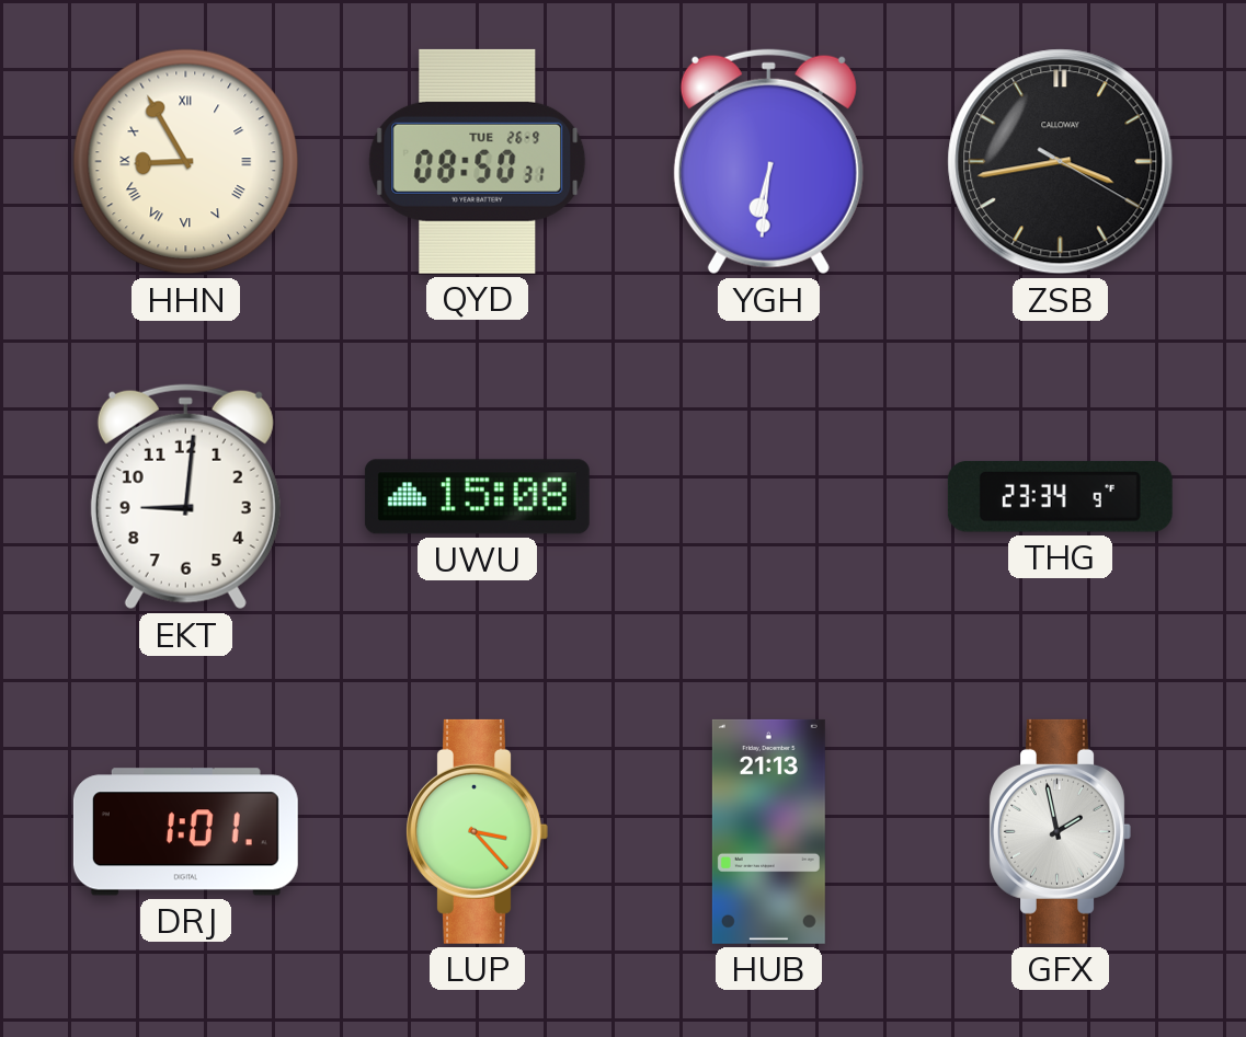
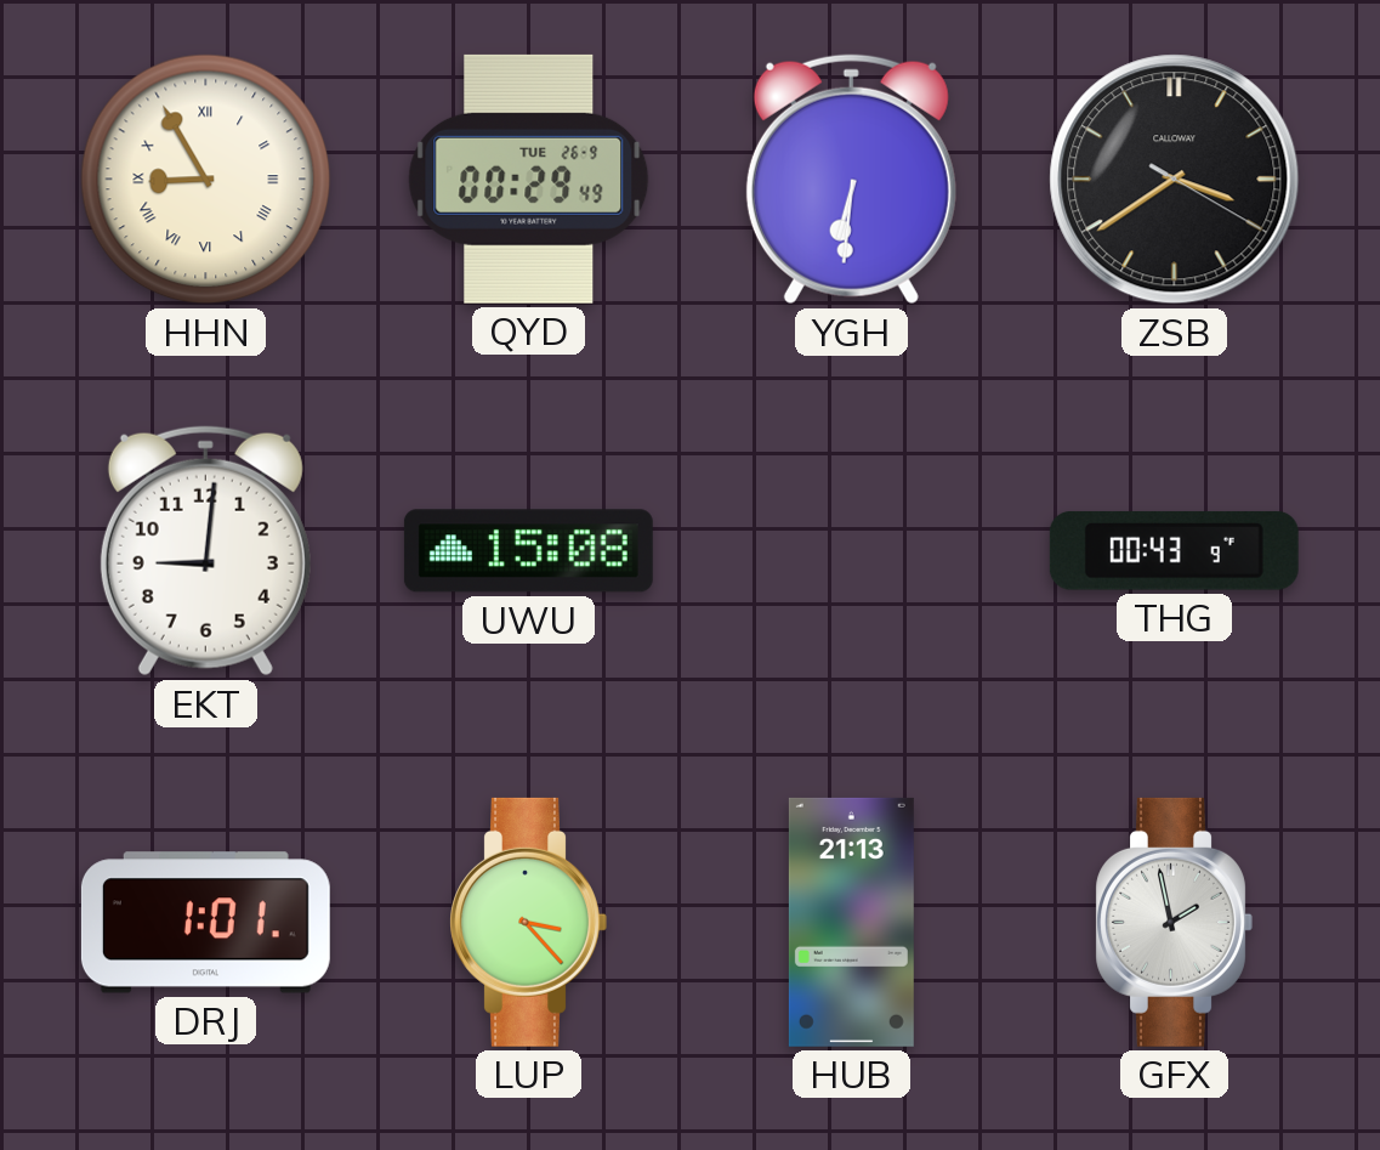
QYD: 08:50 -> 00:29 (529, 179)
ZSB: 3:43 -> 3:39 (1175, 180)
THG: 23:34 -> 00:43 (1174, 550)
